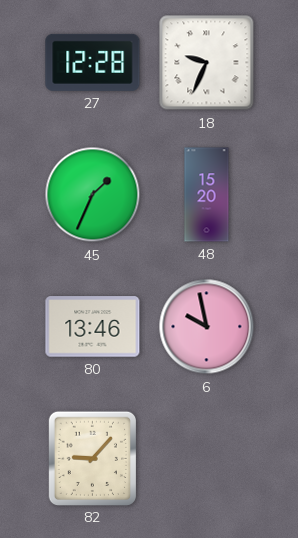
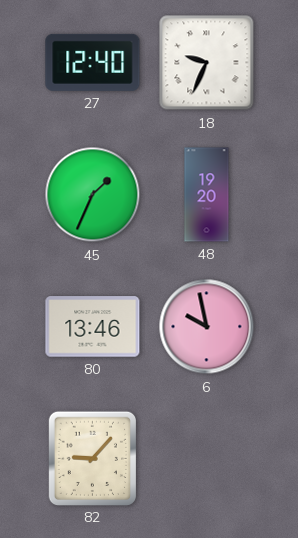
27: 12:28 -> 12:40 (93, 62)
48: 15:20 -> 19:20 (207, 195)
